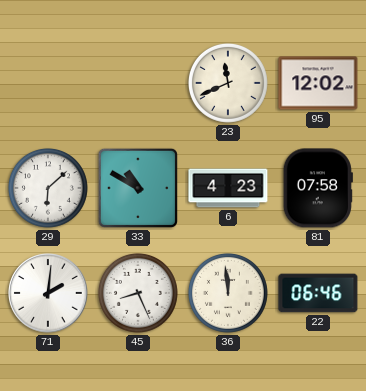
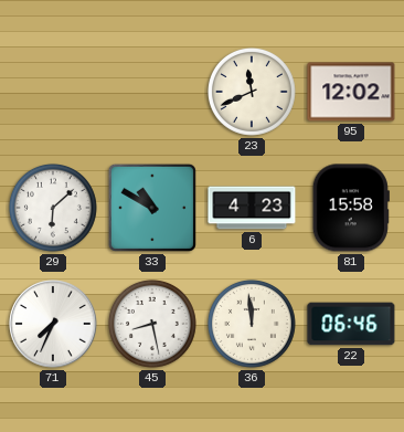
81: 07:58 -> 15:58 (351, 208)
71: 2:01 -> 7:34 (53, 324)
45: 8:26 -> 8:28 (152, 324)
